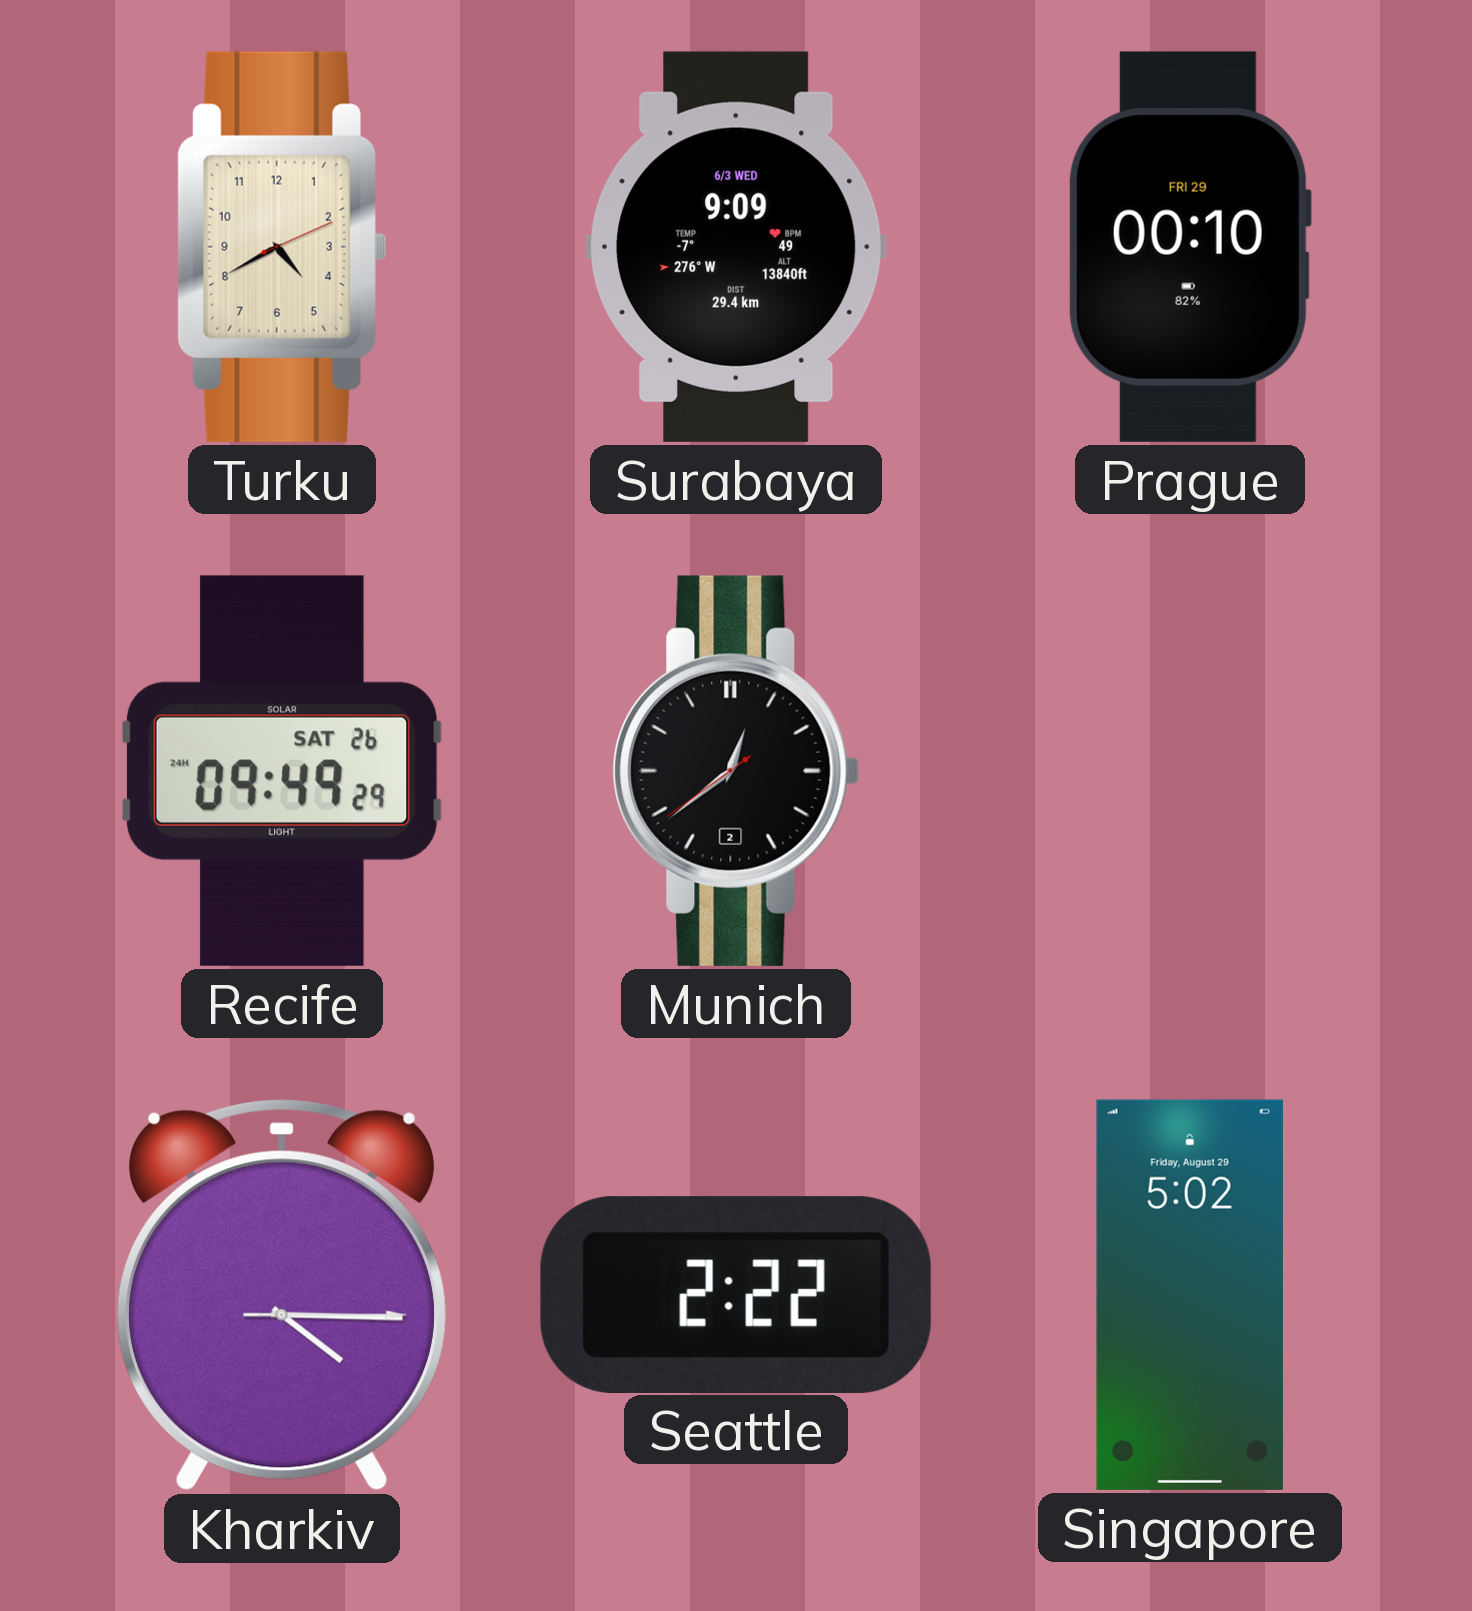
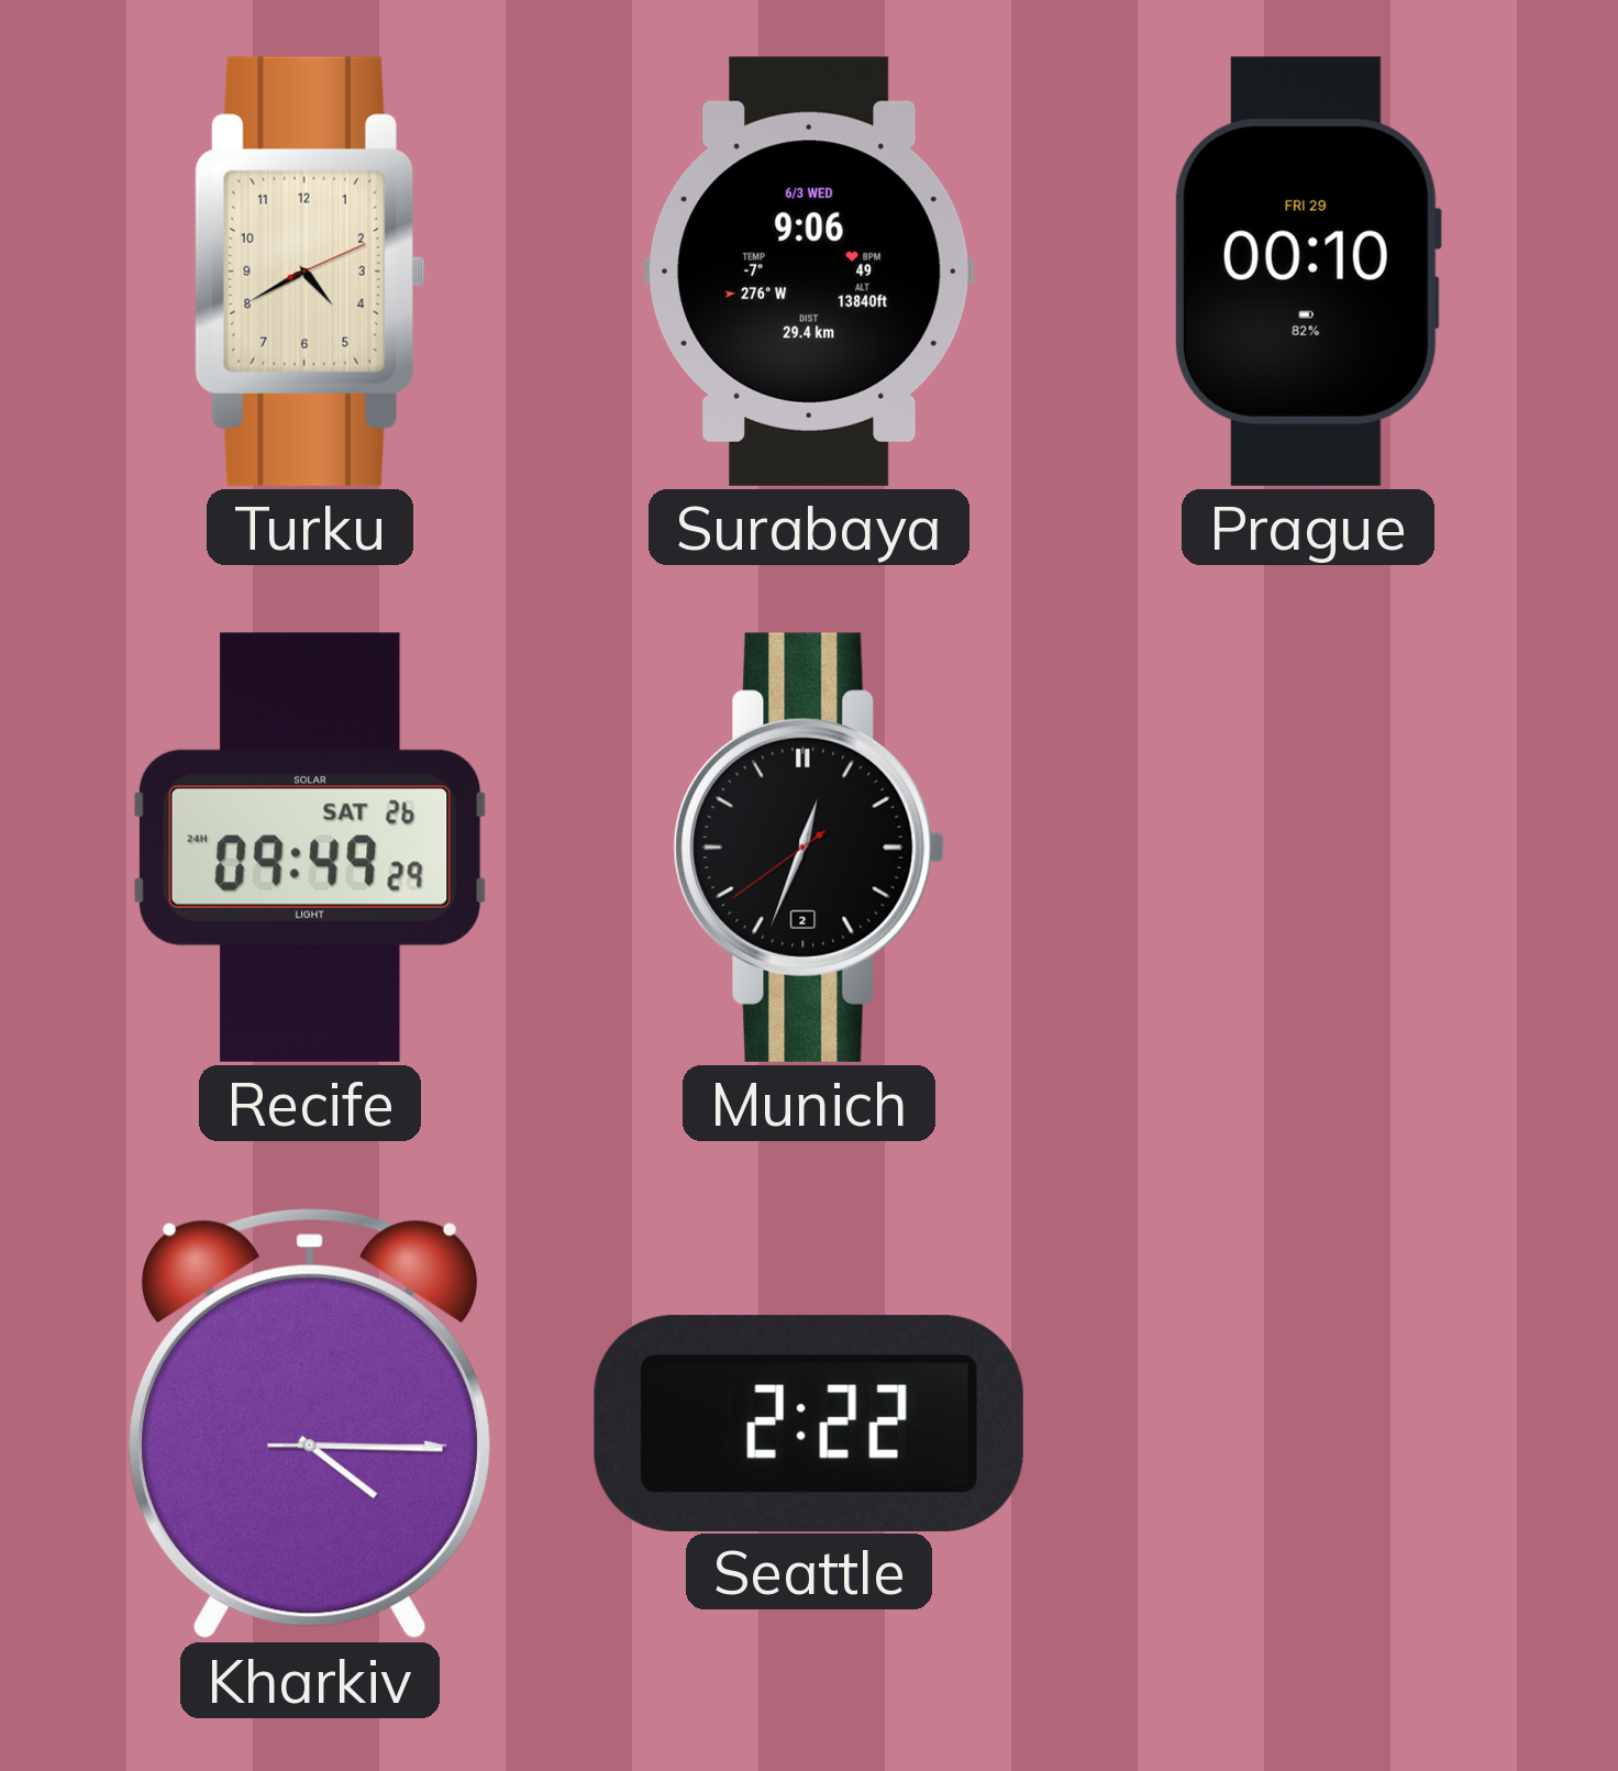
Surabaya: 9:09 -> 9:06 (809, 272)
Munich: 12:38 -> 12:33 (809, 848)
Singapore: 5:02 -> none (1190, 1295)
